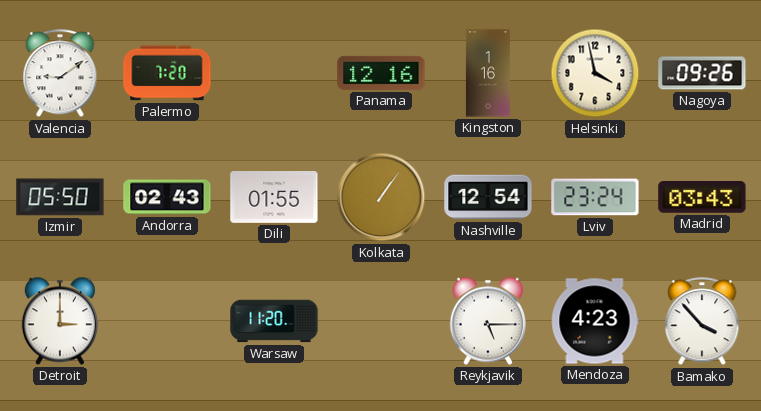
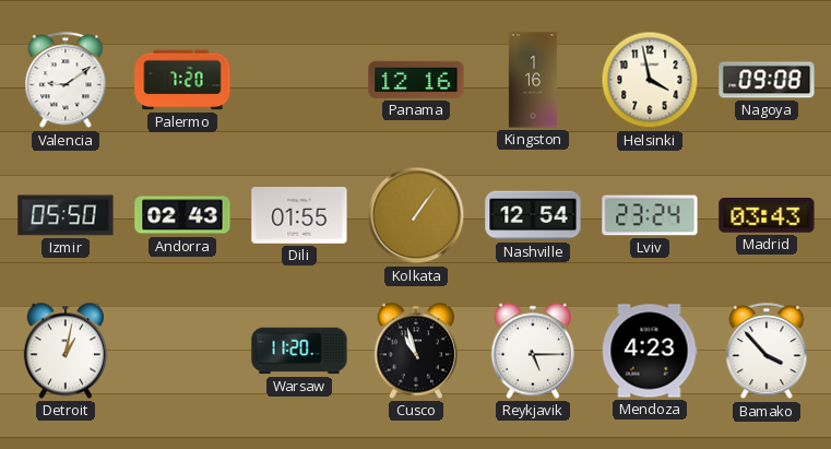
Nagoya: 09:26 -> 09:08 (767, 80)
Detroit: 3:00 -> 1:02 (64, 351)
Cusco: none -> 10:57 (415, 351)
